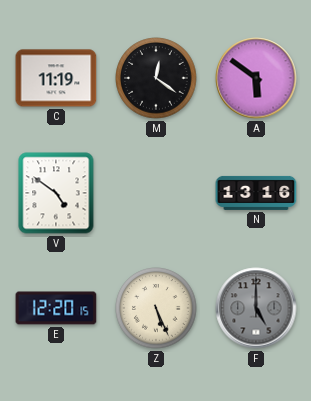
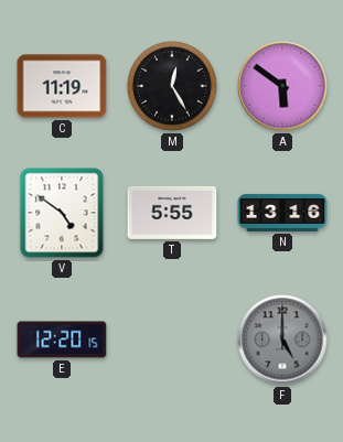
M: 12:21 -> 12:25 (172, 86)
T: none -> 5:55 (172, 213)
Z: 5:26 -> none (156, 308)
